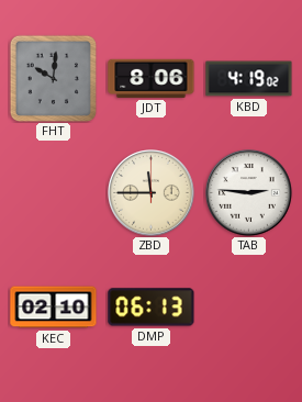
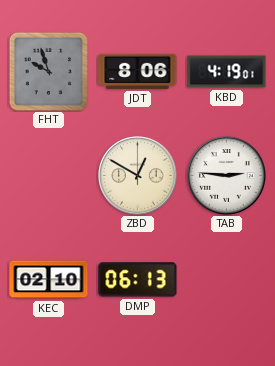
FHT: 10:01 -> 9:57 (48, 71)
KBD: 4:19:02 -> 4:19:01 (227, 72)
ZBD: 11:45 -> 12:50 (138, 176)
